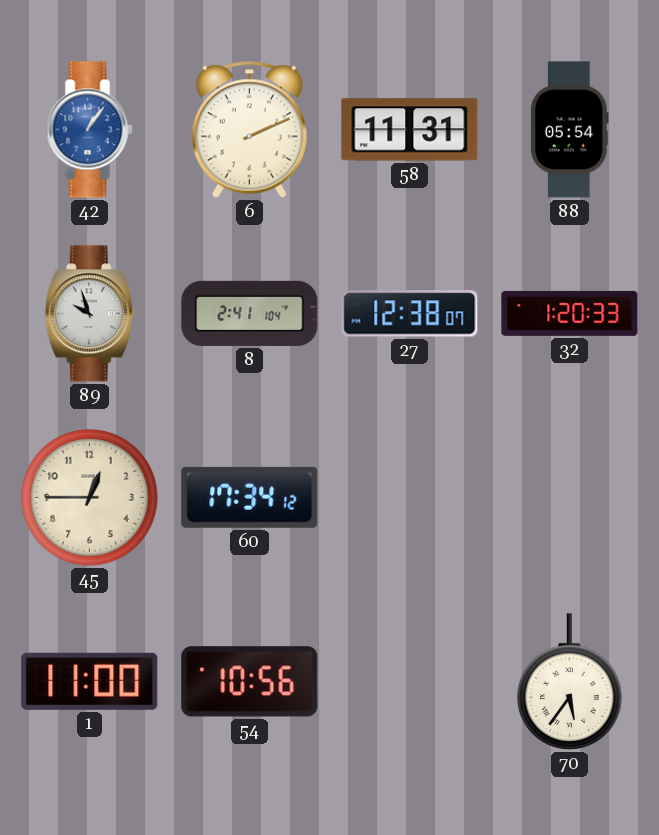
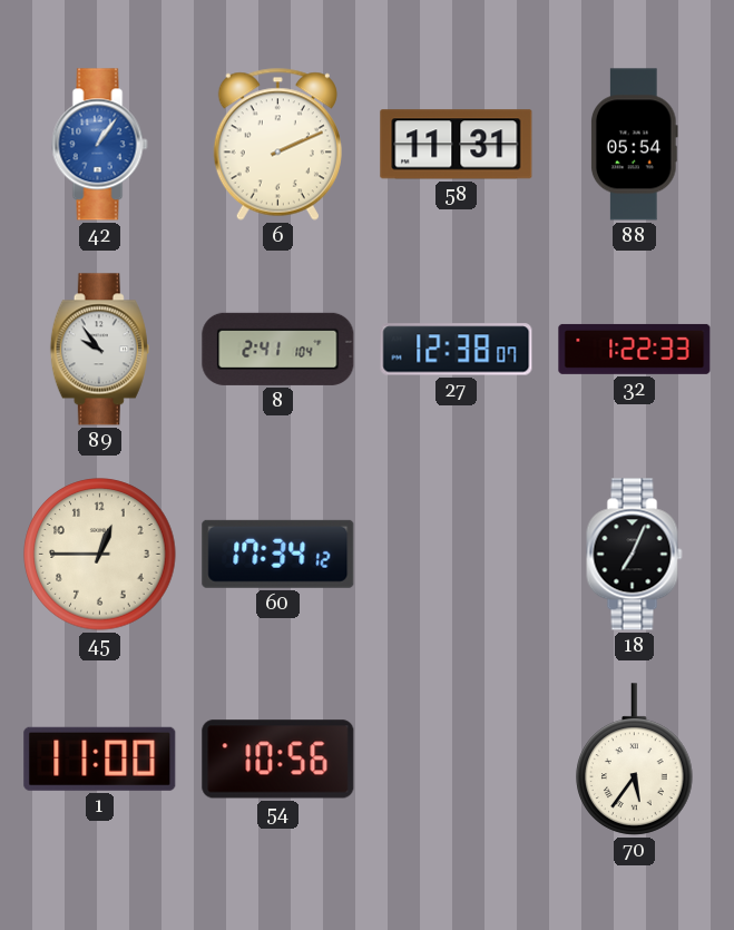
89: 9:57 -> 9:54 (99, 350)
32: 1:20 -> 1:22 (635, 349)
18: none -> 7:04 (635, 555)
